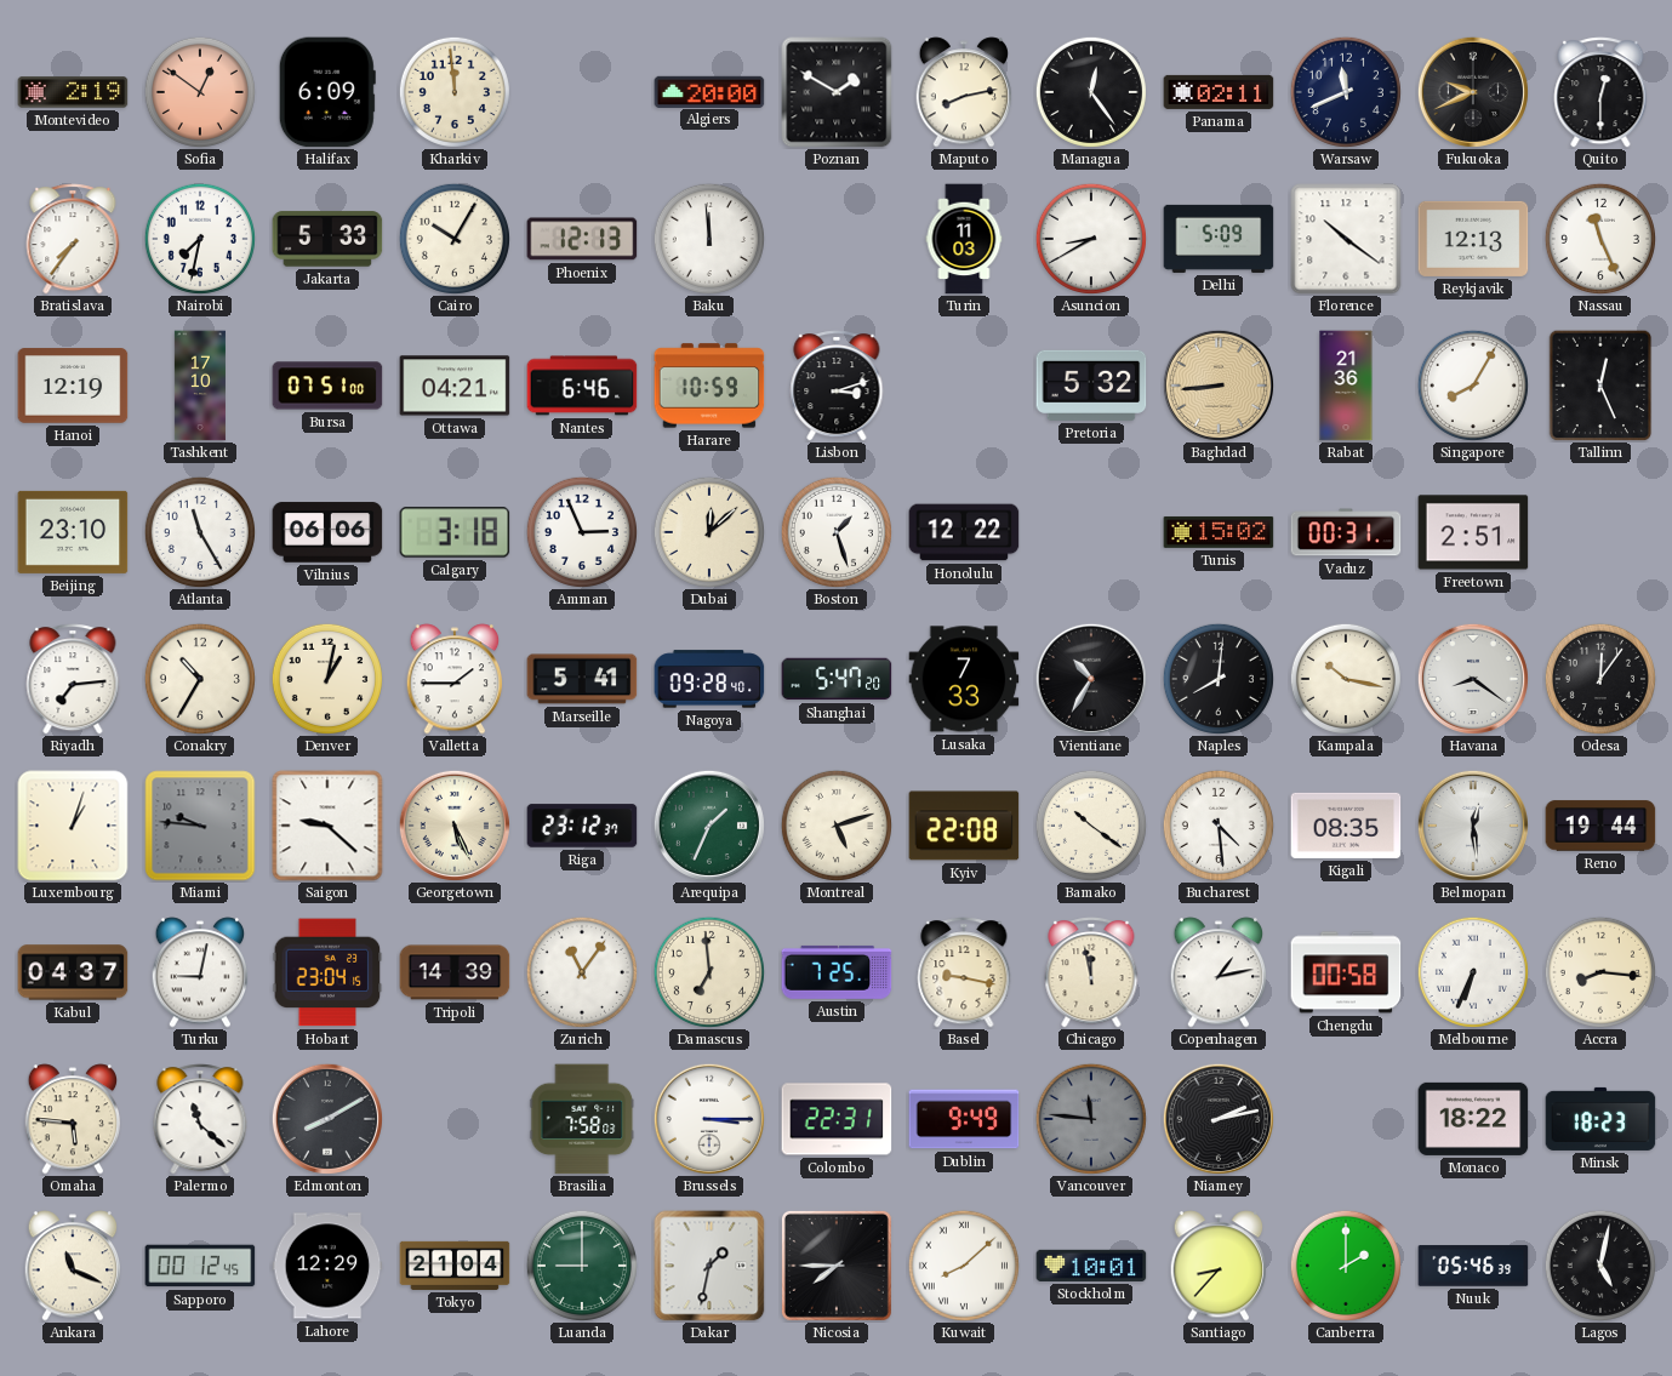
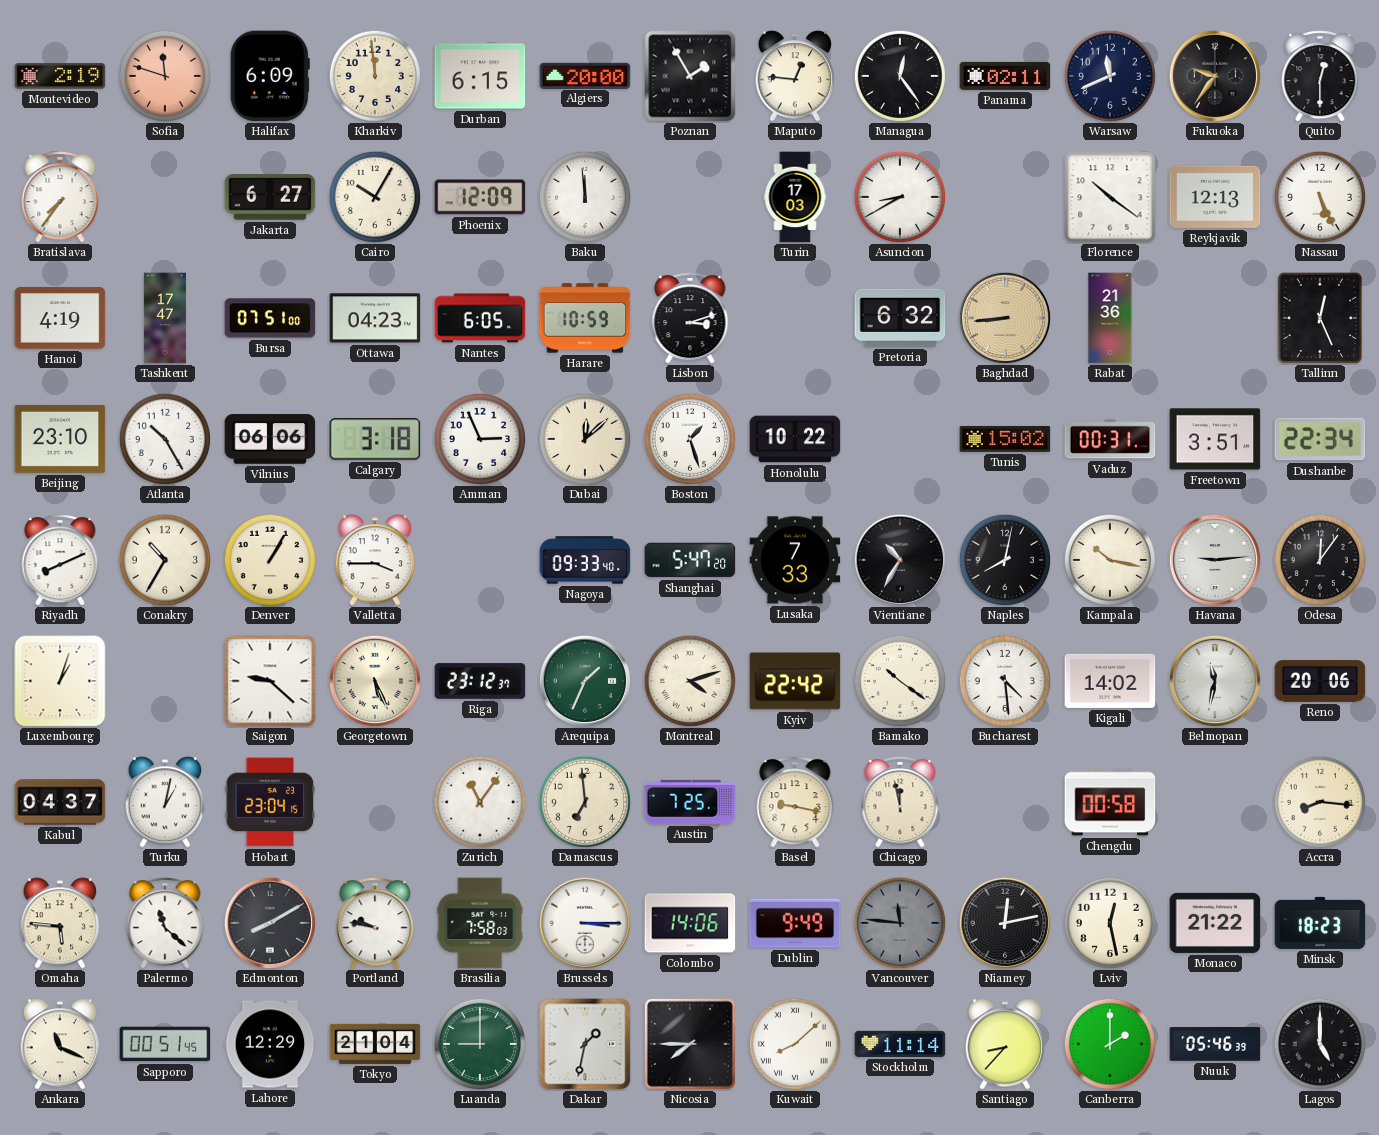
Sofia: 12:51 -> 11:48 (165, 76)
Durban: none -> 6:15 (480, 76)
Poznan: 1:50 -> 1:55 (690, 76)
Maputo: 8:13 -> 12:46 (795, 76)
Fukuoka: 9:41 -> 9:36 (1215, 76)
Nairobi: 7:32 -> none (200, 239)
Jakarta: 5:33 -> 6:27 (270, 197)
Phoenix: 12:13 -> 12:09 (480, 197)
Turin: 11:03 -> 17:03 (795, 197)
Delhi: 5:09 -> none (1219, 239)
Nassau: 11:26 -> 5:26 (1320, 197)
Hanoi: 12:19 -> 4:19 (60, 318)
Tashkent: 17:10 -> 17:47 (165, 318)
Ottawa: 04:21 -> 04:23 (375, 318)
Nantes: 6:46 -> 6:05 (480, 318)
Pretoria: 5:32 -> 6:32 (900, 318)
Singapore: 8:05 -> none (1473, 386)
Atlanta: 11:25 -> 10:25 (165, 439)
Honolulu: 12:22 -> 10:22 (795, 439)
Freetown: 2:51 -> 3:51 (1215, 439)
Dushanbe: none -> 22:34 (1320, 439)
Riyadh: 7:14 -> 8:11 (60, 560)
Denver: 1:02 -> 1:05 (270, 560)
Valletta: 1:45 -> 3:45 (375, 560)
Marseille: 5:41 -> none (582, 679)
Nagoya: 09:28 -> 09:33 (585, 560)
Naples: 8:01 -> 8:02 (1005, 560)
Havana: 8:21 -> 9:14 (1215, 560)
Miami: 9:46 -> none (200, 826)
Montreal: 5:12 -> 4:12 (690, 681)
Kyiv: 22:08 -> 22:42 (795, 681)
Kigali: 08:35 -> 14:02 (1110, 681)
Belmopan: 12:29 -> 11:32 (1215, 681)
Reno: 19:44 -> 20:06 (1320, 681)
Turku: 9:02 -> 1:02 (165, 802)
Tripoli: 14:39 -> none (455, 972)
Copenhagen: 1:13 -> none (1219, 972)
Melbourne: 6:34 -> none (1473, 972)
Portland: none -> 9:47 (375, 923)
Colombo: 22:31 -> 14:06 (690, 923)
Niamey: 2:13 -> 12:13 (1005, 923)
Lviv: none -> 12:28 (1110, 923)
Monaco: 18:22 -> 21:22 (1215, 923)
Sapporo: 00:12 -> 00:51 (165, 1044)
Stockholm: 10:01 -> 11:14 (900, 1044)
Lagos: 5:02 -> 5:00 (1320, 1044)
